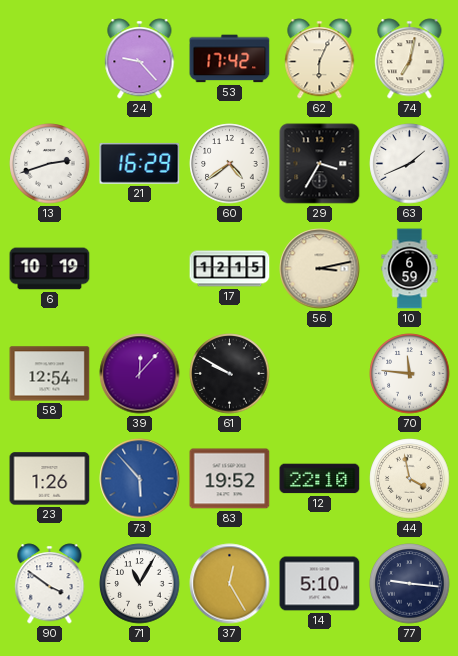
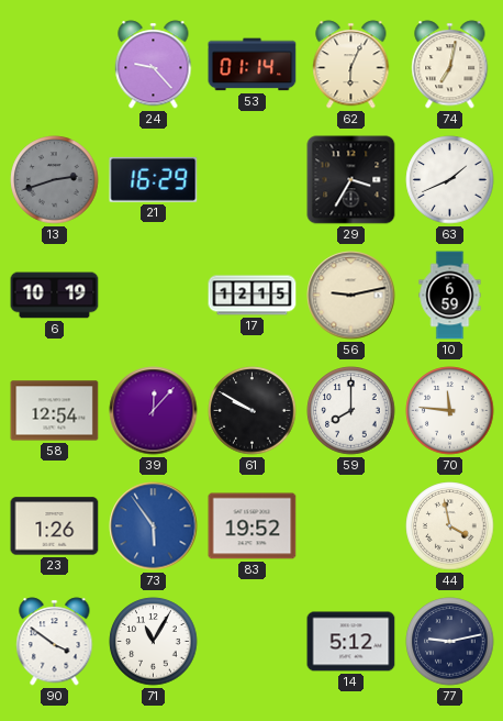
53: 17:42 -> 01:14 (253, 65)
13 dial: white -> grey (55, 180)
60: 4:39 -> none (230, 164)
56: 3:13 -> 9:13 (351, 296)
59: none -> 8:00 (351, 411)
73: 5:53 -> 5:54 (154, 526)
12: 22:10 -> none (320, 479)
37: 12:25 -> none (230, 584)
14: 5:10 -> 5:12 (351, 642)
77: 9:16 -> 9:13 (450, 642)
